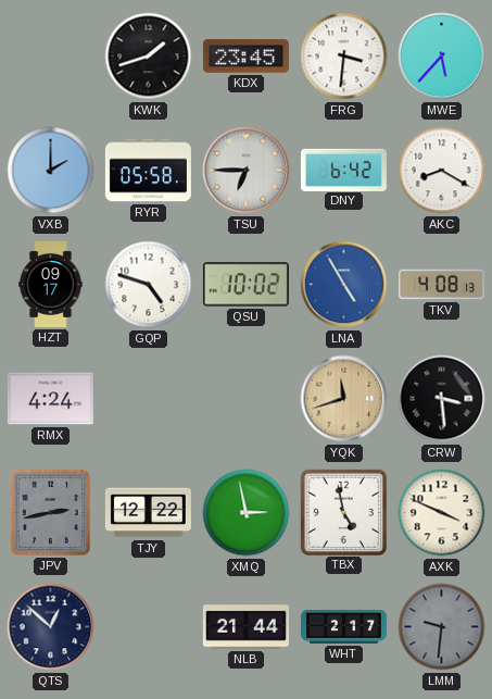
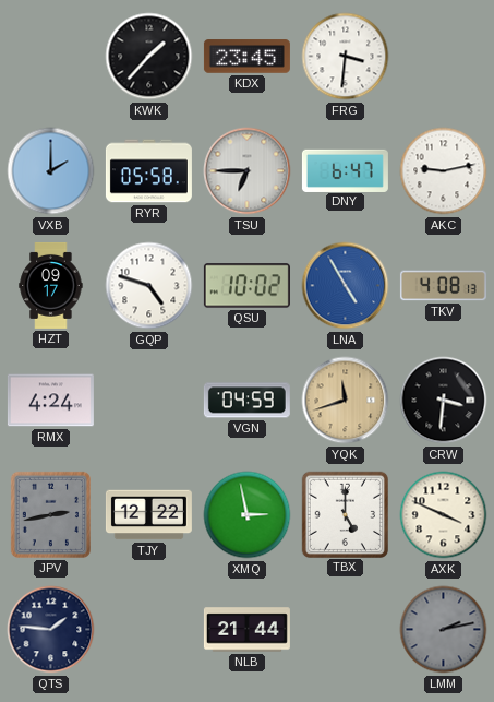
KWK: 1:42 -> 1:37 (149, 57)
MWE: 5:37 -> none (442, 57)
DNY: 6:42 -> 6:47 (345, 170)
AKC: 8:20 -> 9:13 (444, 171)
VGN: none -> 04:59 (246, 401)
CRW: 3:29 -> 3:31 (444, 401)
TBX: 4:58 -> 5:00 (345, 514)
QTS: 12:52 -> 1:46 (51, 630)
WHT: 2:17 -> none (343, 626)
LMM: 9:31 -> 2:13 (444, 630)
